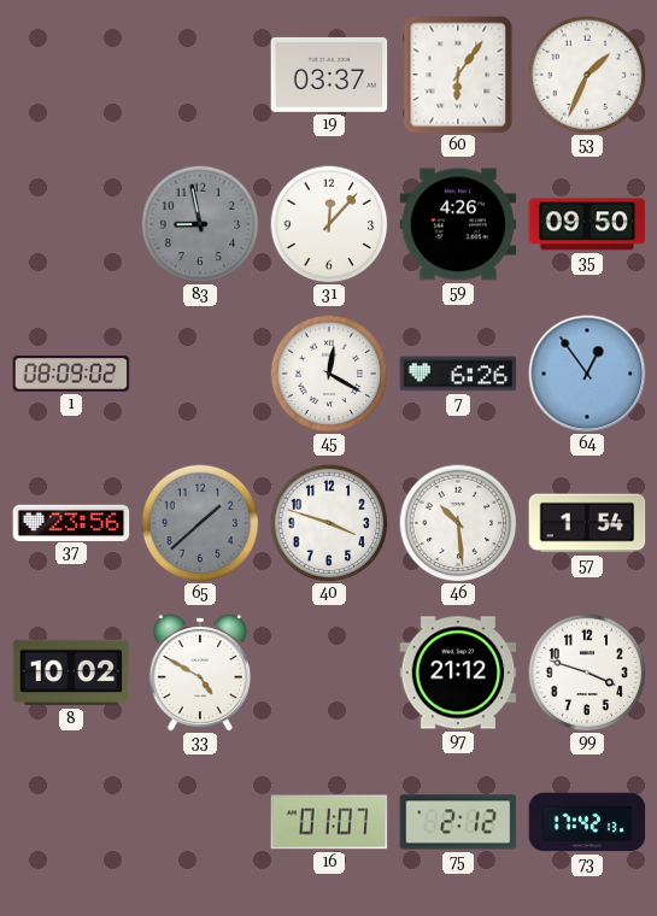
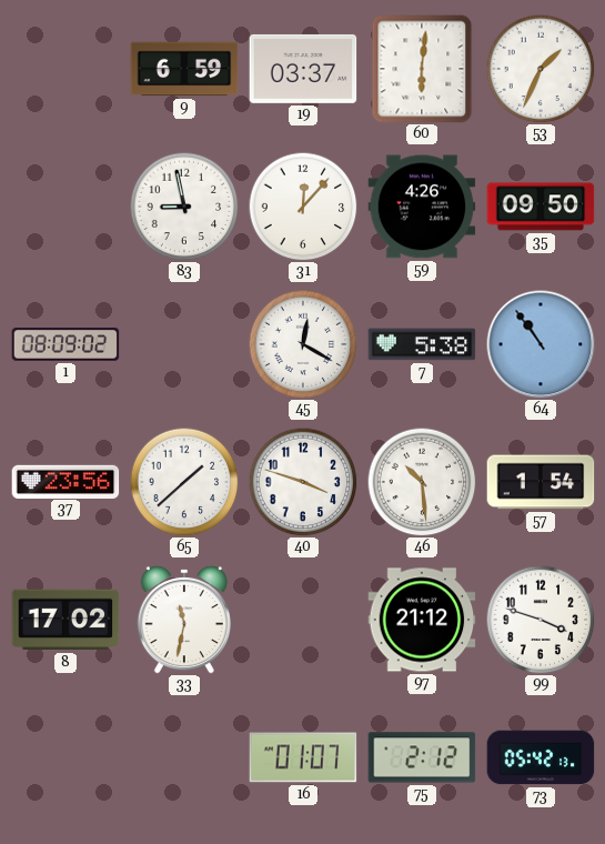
9: none -> 6:59 (184, 69)
60: 6:06 -> 6:01 (422, 69)
83 dial: grey -> white (184, 207)
7: 6:26 -> 5:38 (422, 344)
64: 12:54 -> 10:54 (541, 344)
65 dial: grey -> white (184, 482)
8: 10:02 -> 17:02 (65, 620)
33: 4:50 -> 11:32 (184, 620)
73: 17:42 -> 05:42 (541, 757)
